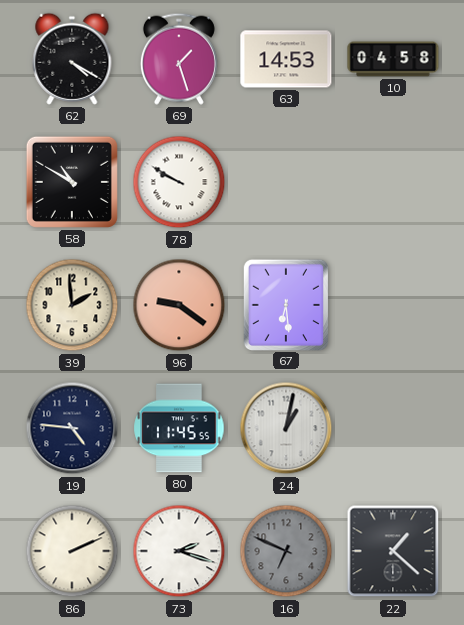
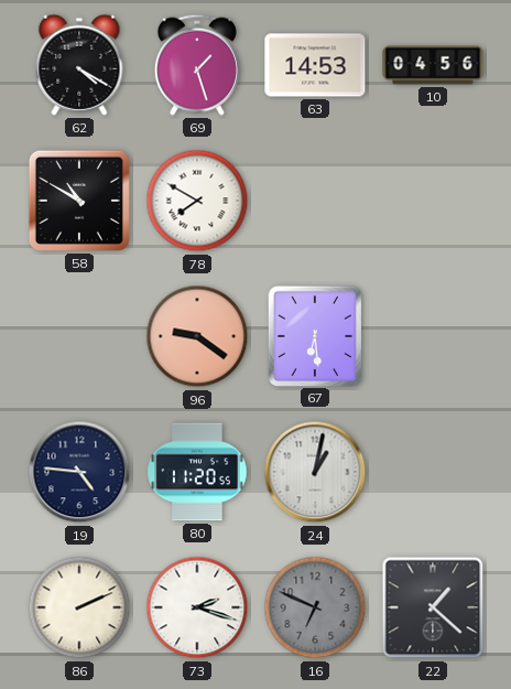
10: 04:58 -> 04:56 (433, 65)
78: 9:50 -> 7:50 (197, 201)
39: 1:59 -> none (72, 305)
80: 11:45 -> 11:20 (197, 472)
